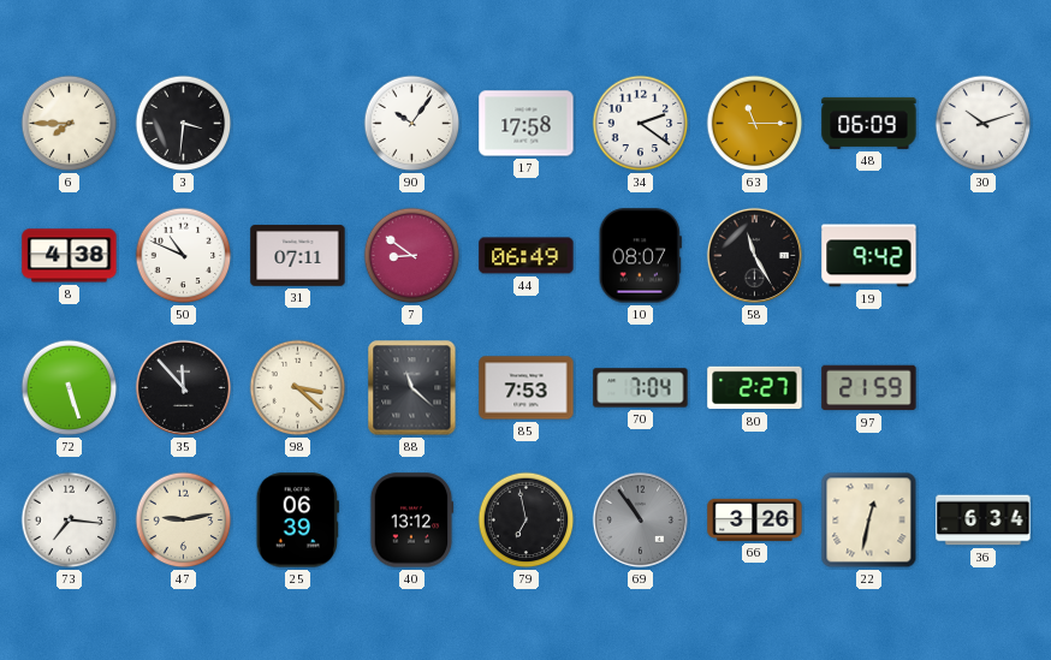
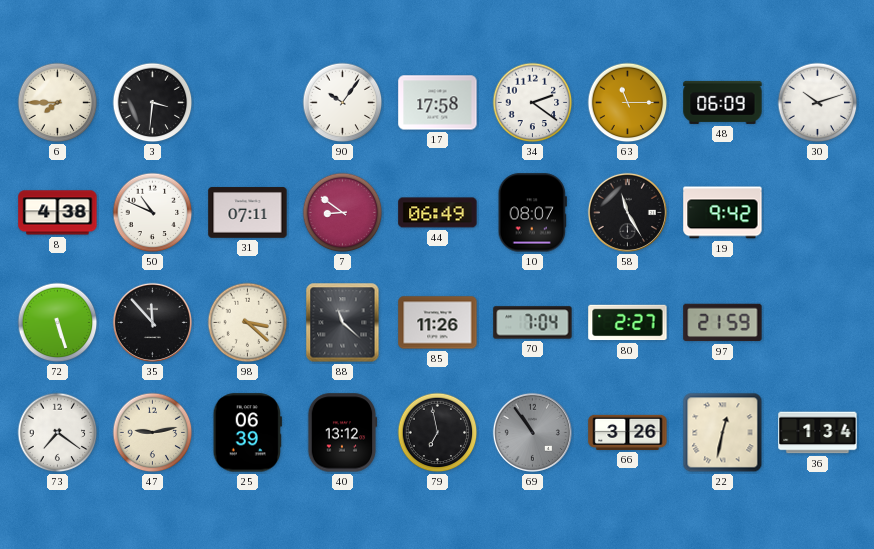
85: 7:53 -> 11:26 (438, 323)
73: 7:16 -> 7:21 (58, 433)
36: 6:34 -> 1:34 (818, 433)
